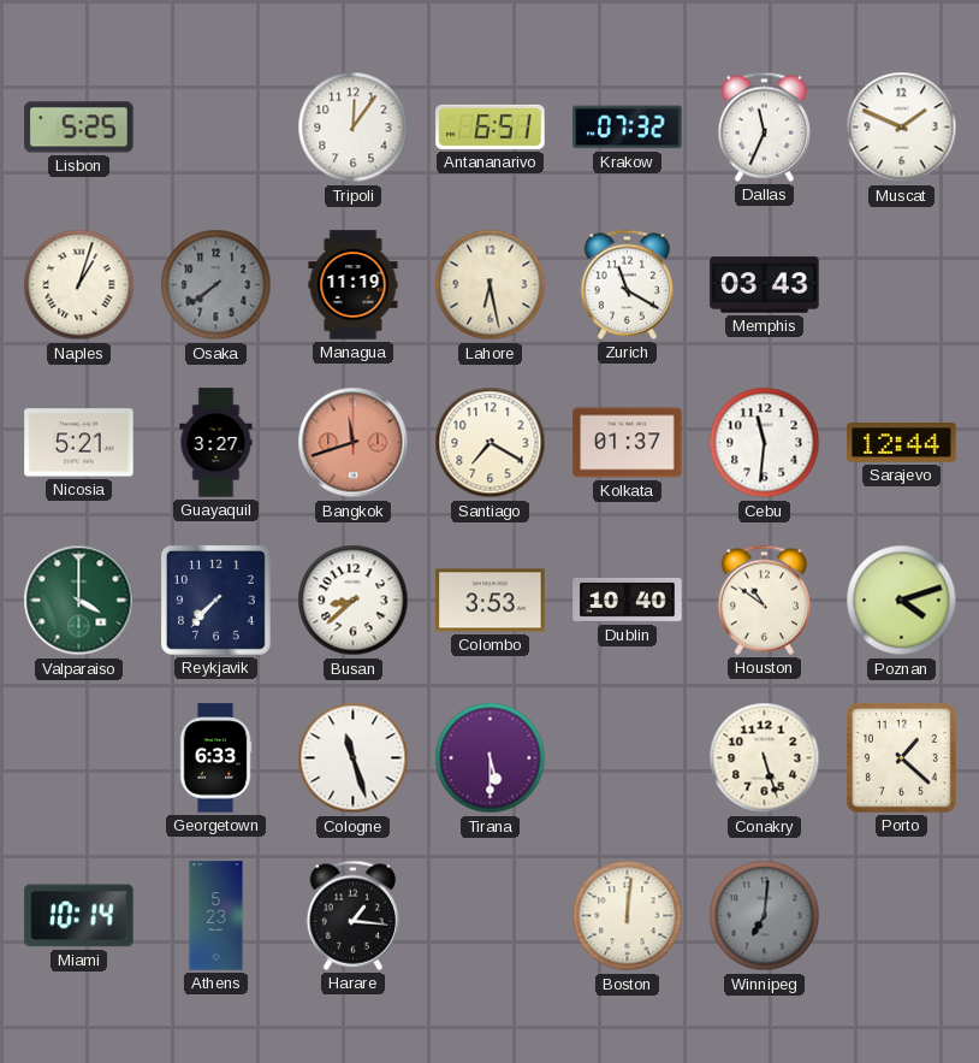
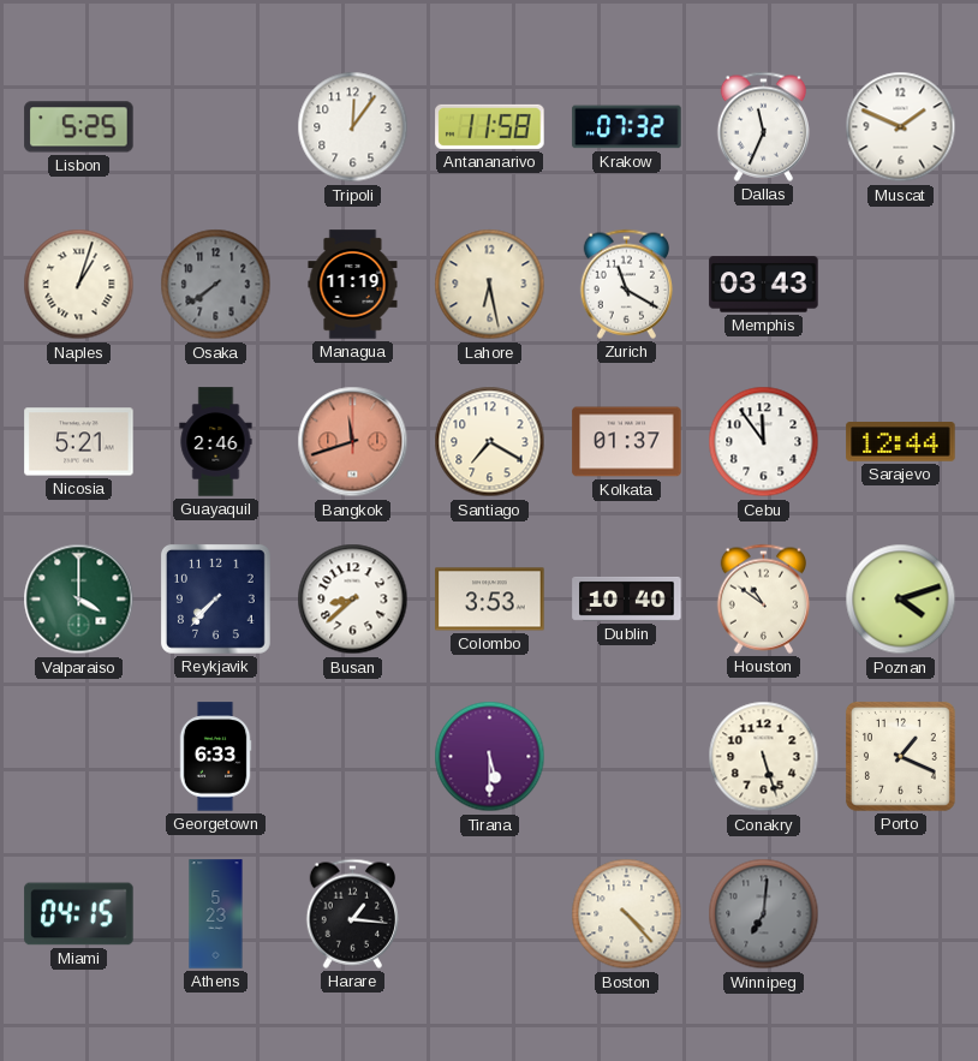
Antananarivo: 6:51 -> 11:58 (490, 126)
Guayaquil: 3:27 -> 2:46 (216, 442)
Cebu: 11:31 -> 11:54 (764, 442)
Cologne: 11:27 -> none (354, 758)
Porto: 1:22 -> 1:19 (900, 756)
Miami: 10:14 -> 04:15 (79, 914)
Boston: 12:01 -> 4:23 (627, 914)
